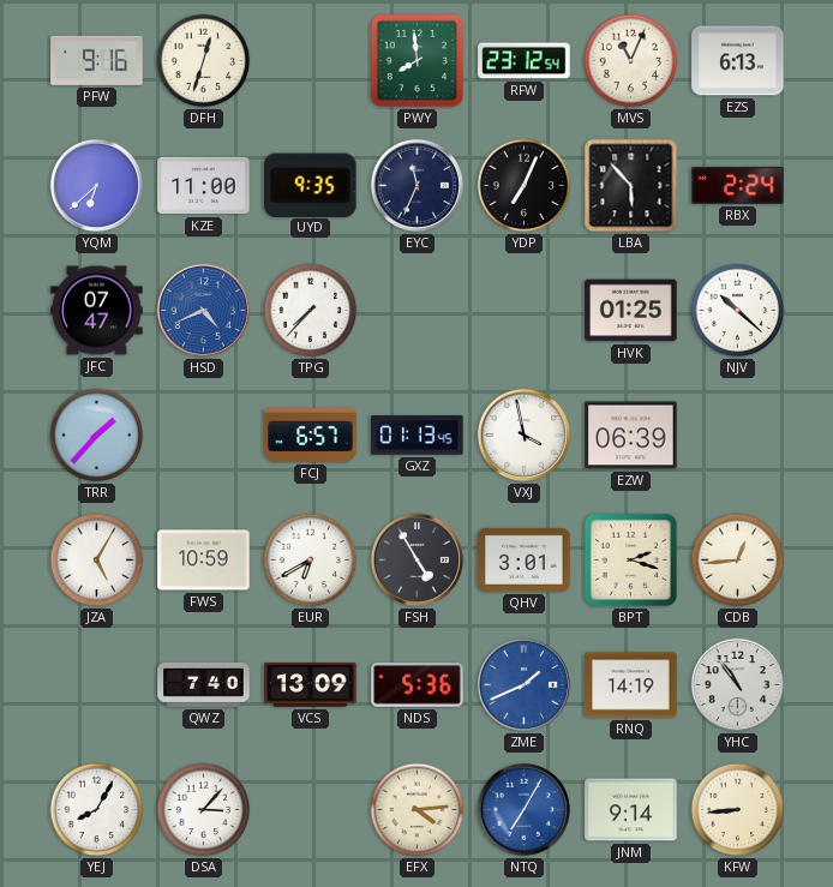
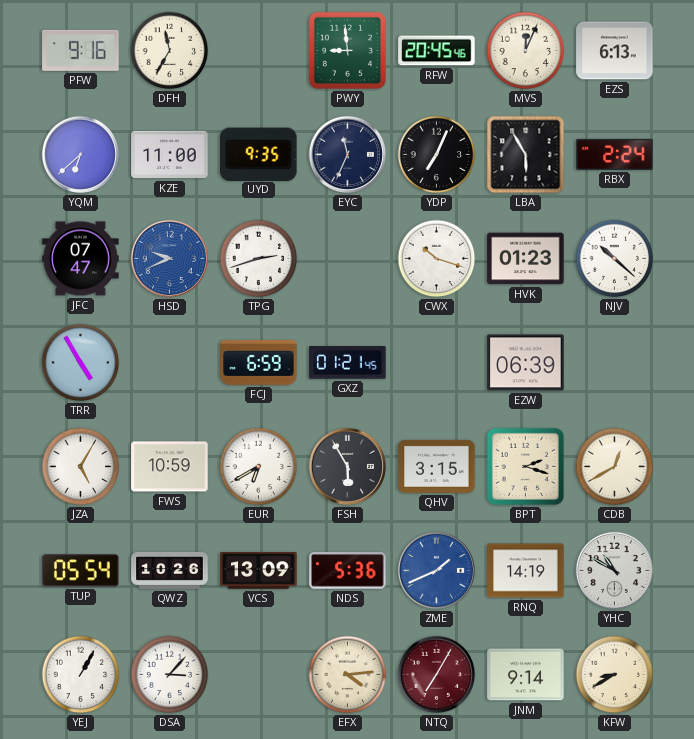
DFH: 12:33 -> 11:35 (170, 51)
PWY: 7:59 -> 8:59 (347, 50)
RFW: 23:12 -> 20:45 (437, 51)
MVS: 11:04 -> 12:04 (526, 51)
LBA: 5:53 -> 5:55 (526, 155)
HSD: 4:41 -> 9:41 (169, 258)
TPG: 7:37 -> 2:42 (259, 259)
CWX: none -> 10:18 (437, 259)
HVK: 01:25 -> 01:23 (526, 259)
TRR: 1:37 -> 4:55 (81, 363)
FCJ: 6:57 -> 6:59 (259, 363)
GXZ: 01:13 -> 01:21 (348, 363)
VXJ: 3:58 -> none (523, 434)
FSH: 4:55 -> 5:55 (347, 466)
QHV: 3:01 -> 3:15 (437, 466)
CDB: 12:44 -> 12:40 (615, 467)
TUP: none -> 05:54 (81, 571)
QWZ: 7:40 -> 10:26 (170, 570)
YHC: 10:54 -> 10:50 (614, 570)
YEJ: 8:05 -> 1:05 (81, 675)
NTQ dial: blue -> burgundy (436, 674)
KFW: 8:44 -> 8:40 (615, 675)
